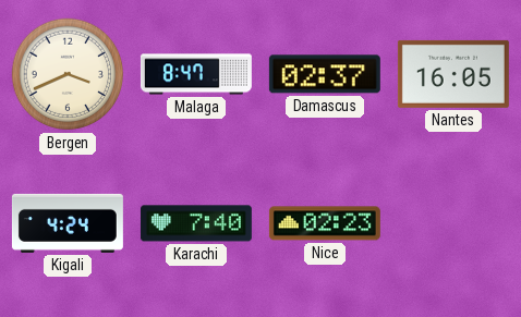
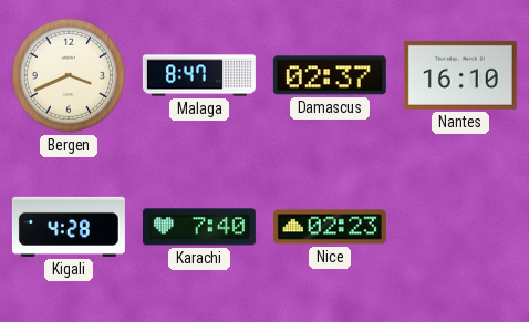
Nantes: 16:05 -> 16:10 (460, 75)
Kigali: 4:24 -> 4:28 (69, 227)
